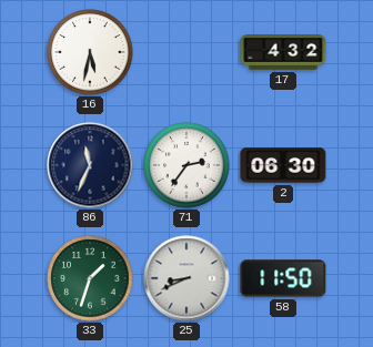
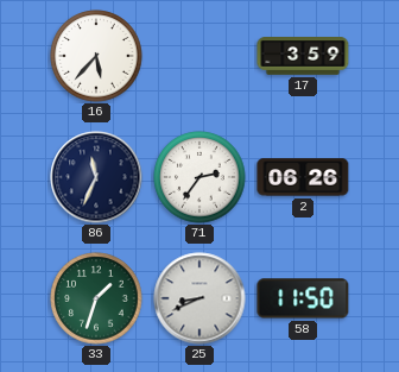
16: 5:32 -> 5:37 (96, 56)
17: 4:32 -> 3:59 (303, 57)
2: 06:30 -> 06:26 (303, 177)
